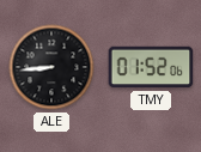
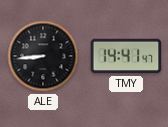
TMY: 01:52 -> 14:41 (126, 56)
